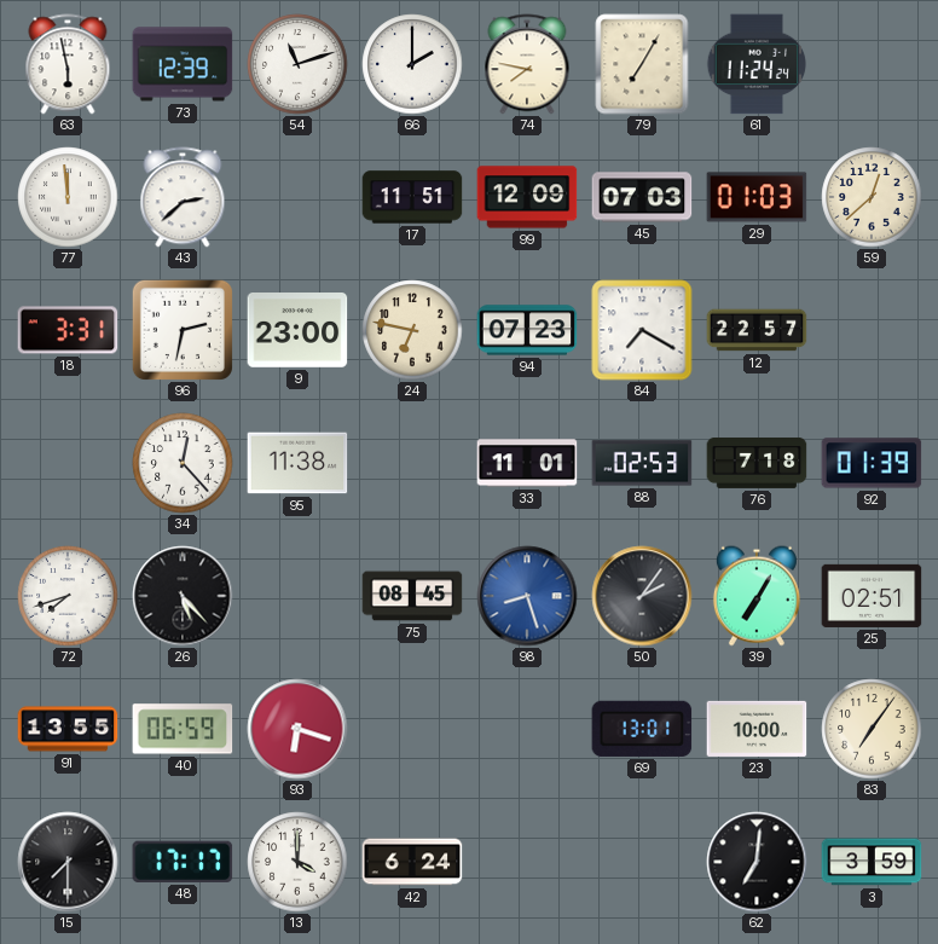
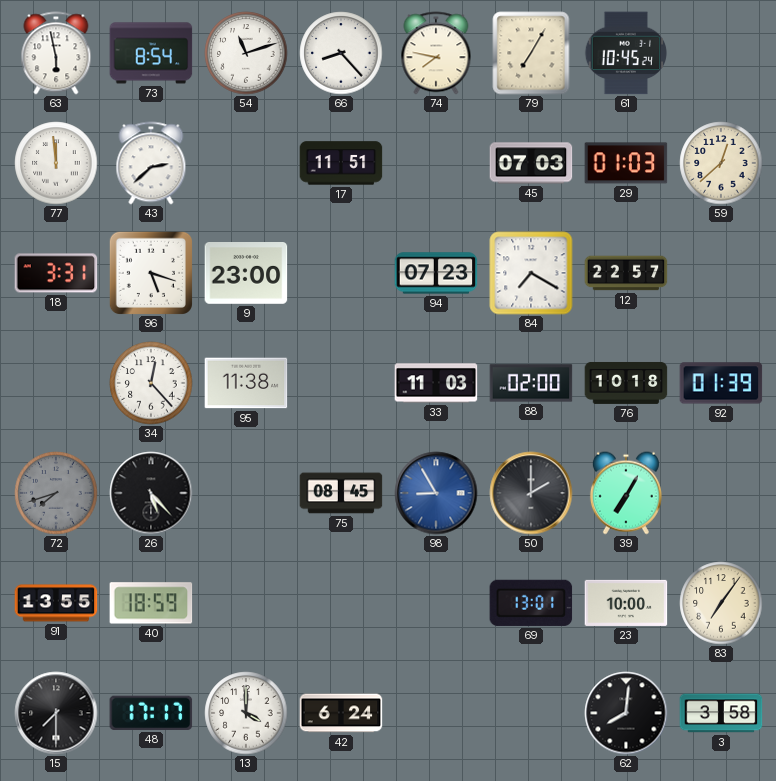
73: 12:39 -> 8:54 (151, 53)
66: 2:00 -> 8:23 (341, 53)
61: 11:24 -> 10:45 (626, 53)
99: 12:09 -> none (527, 197)
96: 2:32 -> 5:18 (150, 272)
24: 6:47 -> none (412, 330)
33: 11:01 -> 11:03 (436, 383)
88: 02:53 -> 02:00 (531, 383)
76: 7:18 -> 10:18 (626, 383)
72 dial: white -> grey (56, 493)
98: 8:27 -> 8:55 (436, 493)
50: 2:06 -> 2:00 (531, 493)
25: 02:51 -> none (872, 596)
40: 06:59 -> 18:59 (151, 603)
93: 6:18 -> none (297, 729)
62: 7:01 -> 8:01 (626, 713)
3: 3:59 -> 3:58 (721, 713)
